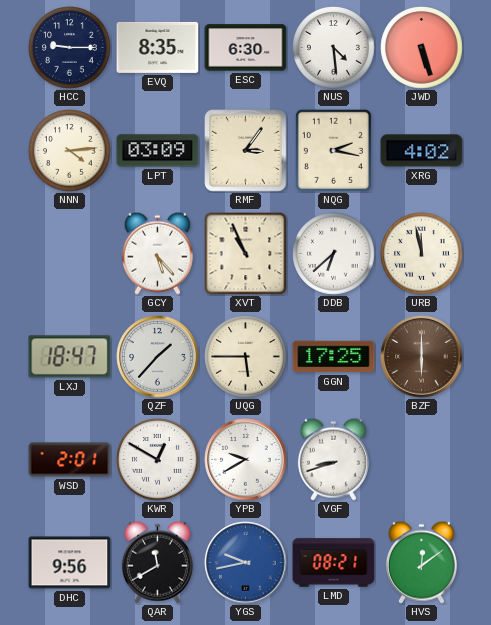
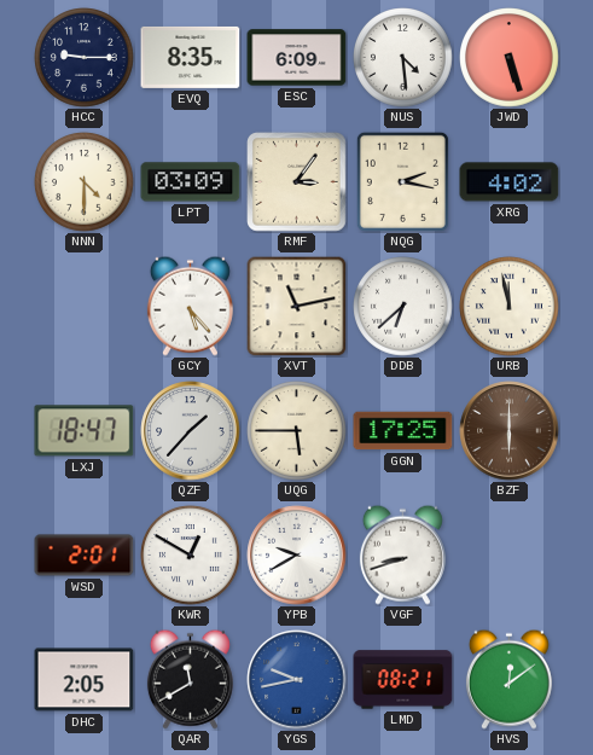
ESC: 6:30 -> 6:09 (297, 58)
NNN: 4:14 -> 4:30 (85, 182)
XVT: 10:56 -> 11:13 (296, 307)
DHC: 9:56 -> 2:05 (85, 680)
